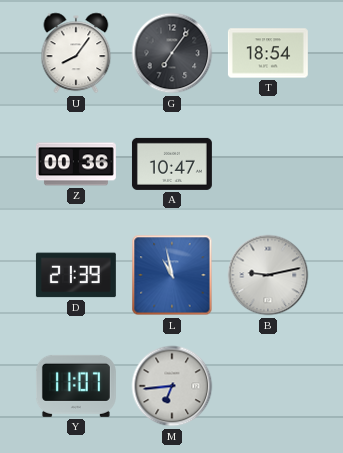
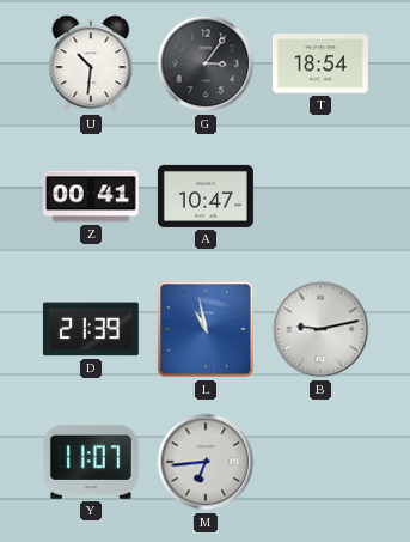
U: 8:06 -> 10:31 (91, 63)
G: 7:06 -> 3:06 (206, 63)
Z: 00:36 -> 00:41 (91, 196)
